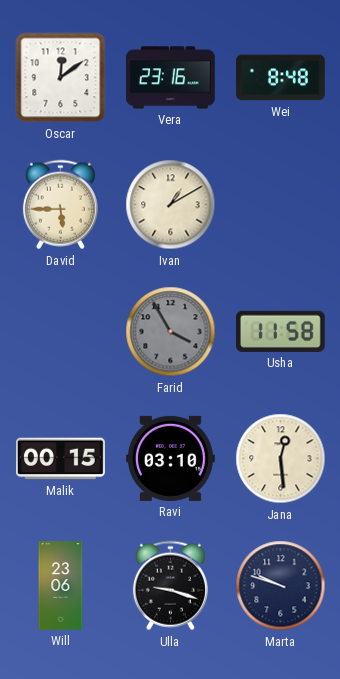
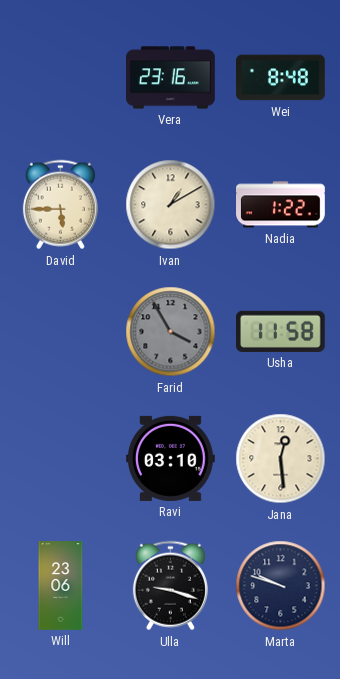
Oscar: 12:09 -> none (61, 78)
Nadia: none -> 1:22 (281, 205)
Malik: 00:15 -> none (61, 459)
